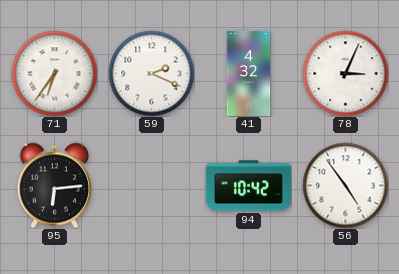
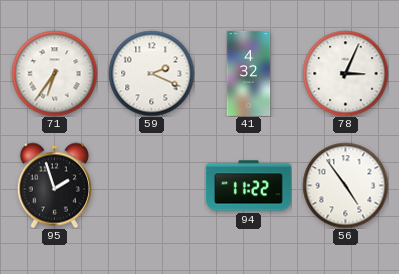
95: 6:14 -> 1:57 (54, 185)
94: 10:42 -> 11:22 (248, 186)
